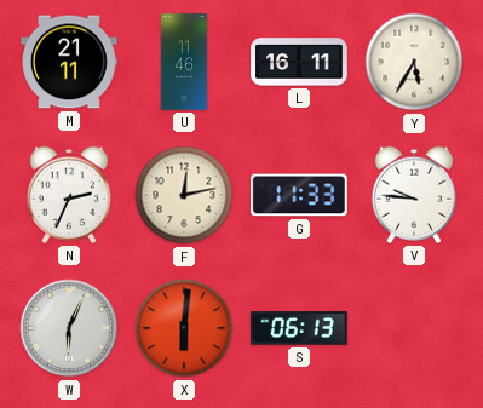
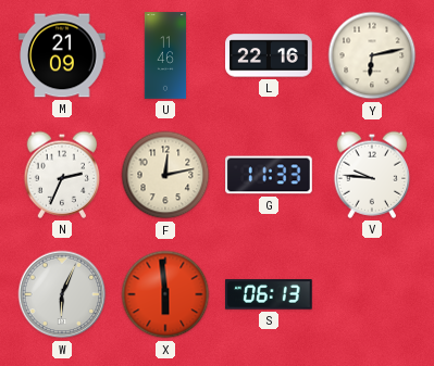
M: 21:11 -> 21:09 (62, 55)
L: 16:11 -> 22:16 (269, 55)
Y: 5:35 -> 6:13 (372, 55)
X: 6:01 -> 5:59 (165, 294)
